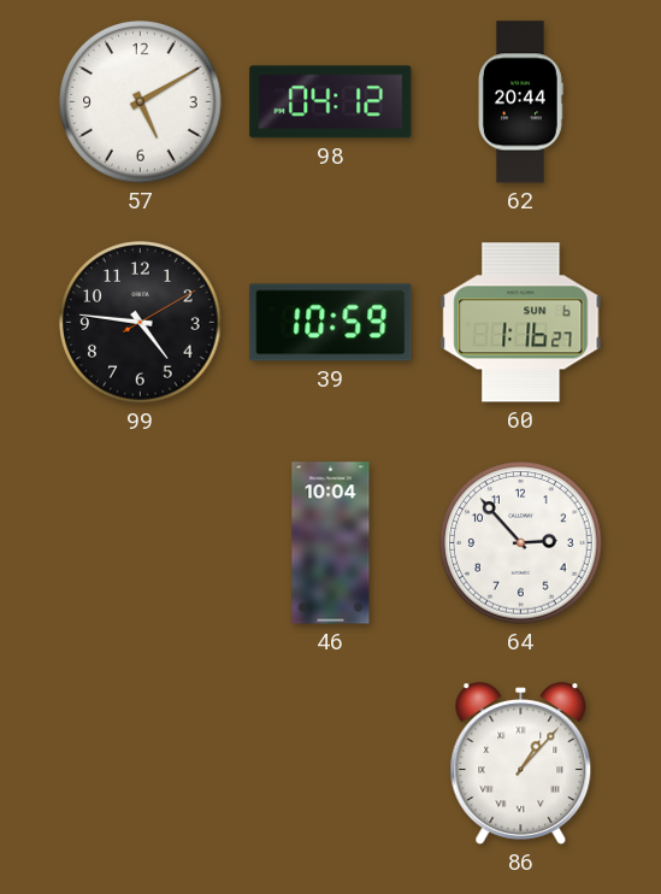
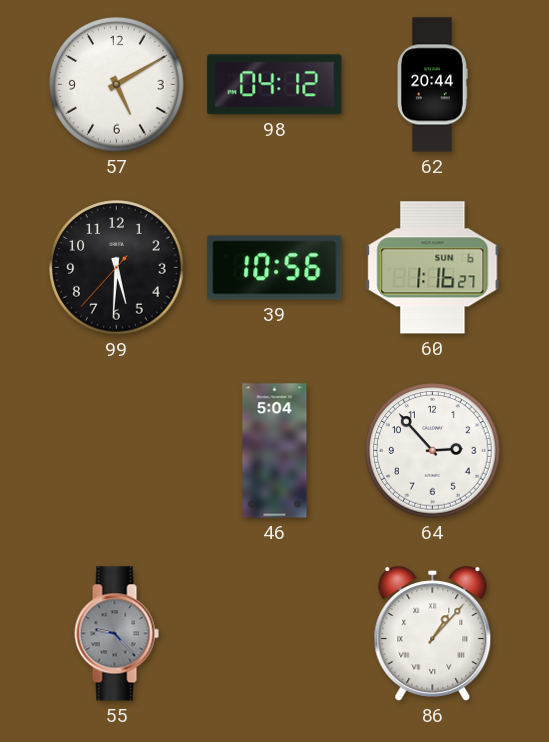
99: 4:46 -> 5:30 (117, 268)
39: 10:59 -> 10:56 (275, 268)
46: 10:04 -> 5:04 (275, 451)
55: none -> 9:23 (116, 634)
